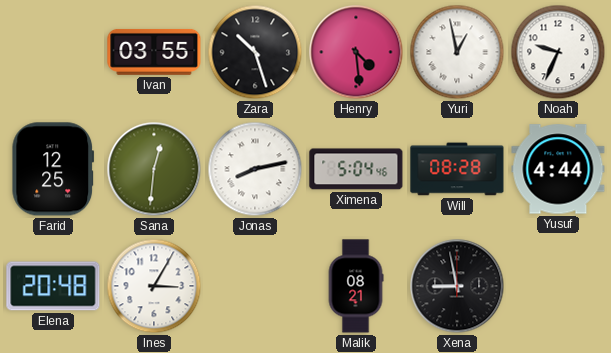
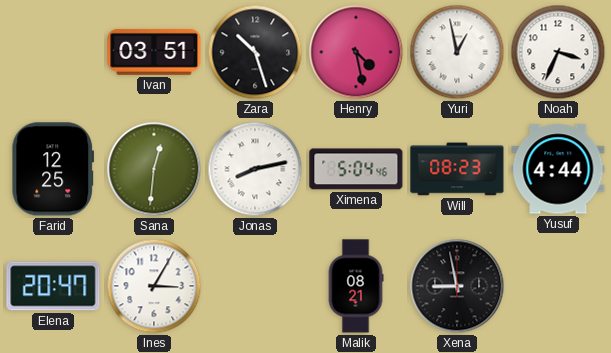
Ivan: 03:55 -> 03:51 (154, 52)
Henry: 4:29 -> 4:28 (356, 52)
Noah: 9:34 -> 3:34 (558, 52)
Will: 08:28 -> 08:23 (457, 169)
Elena: 20:48 -> 20:47 (53, 286)
